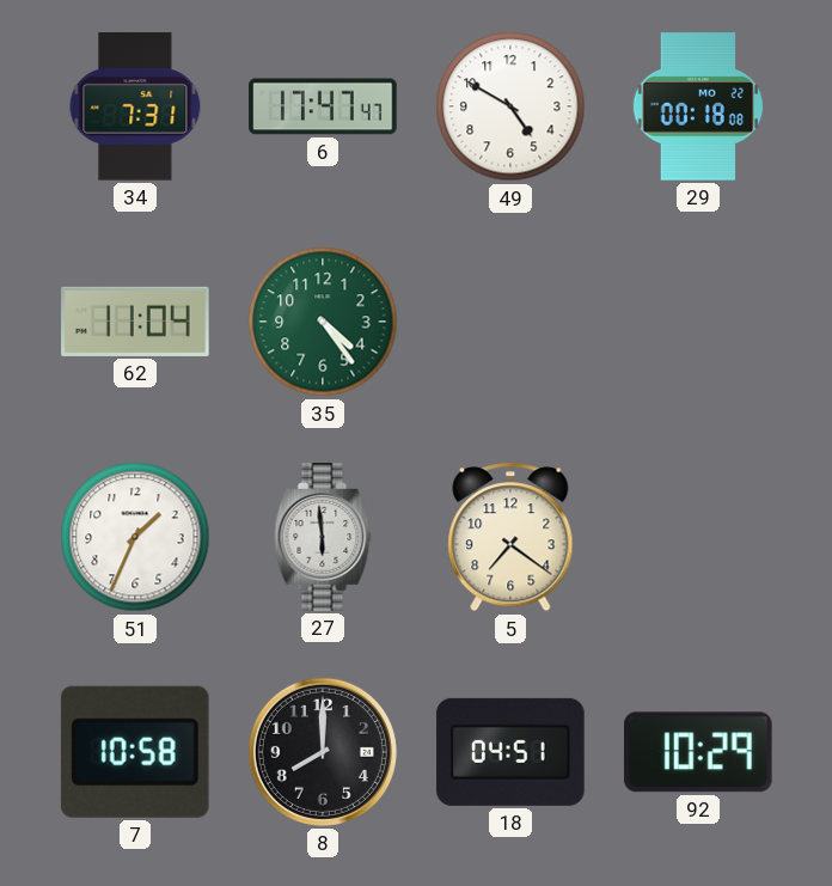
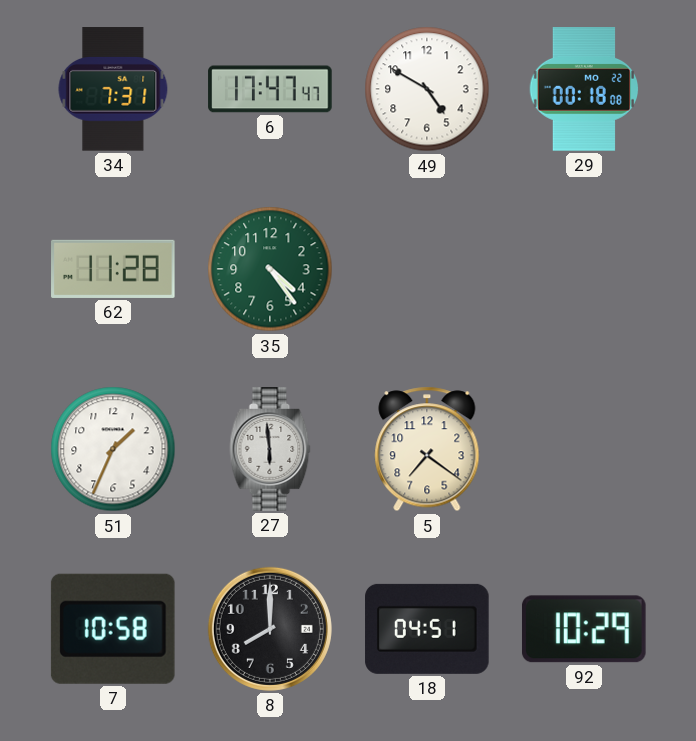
62: 11:04 -> 11:28 (113, 269)
